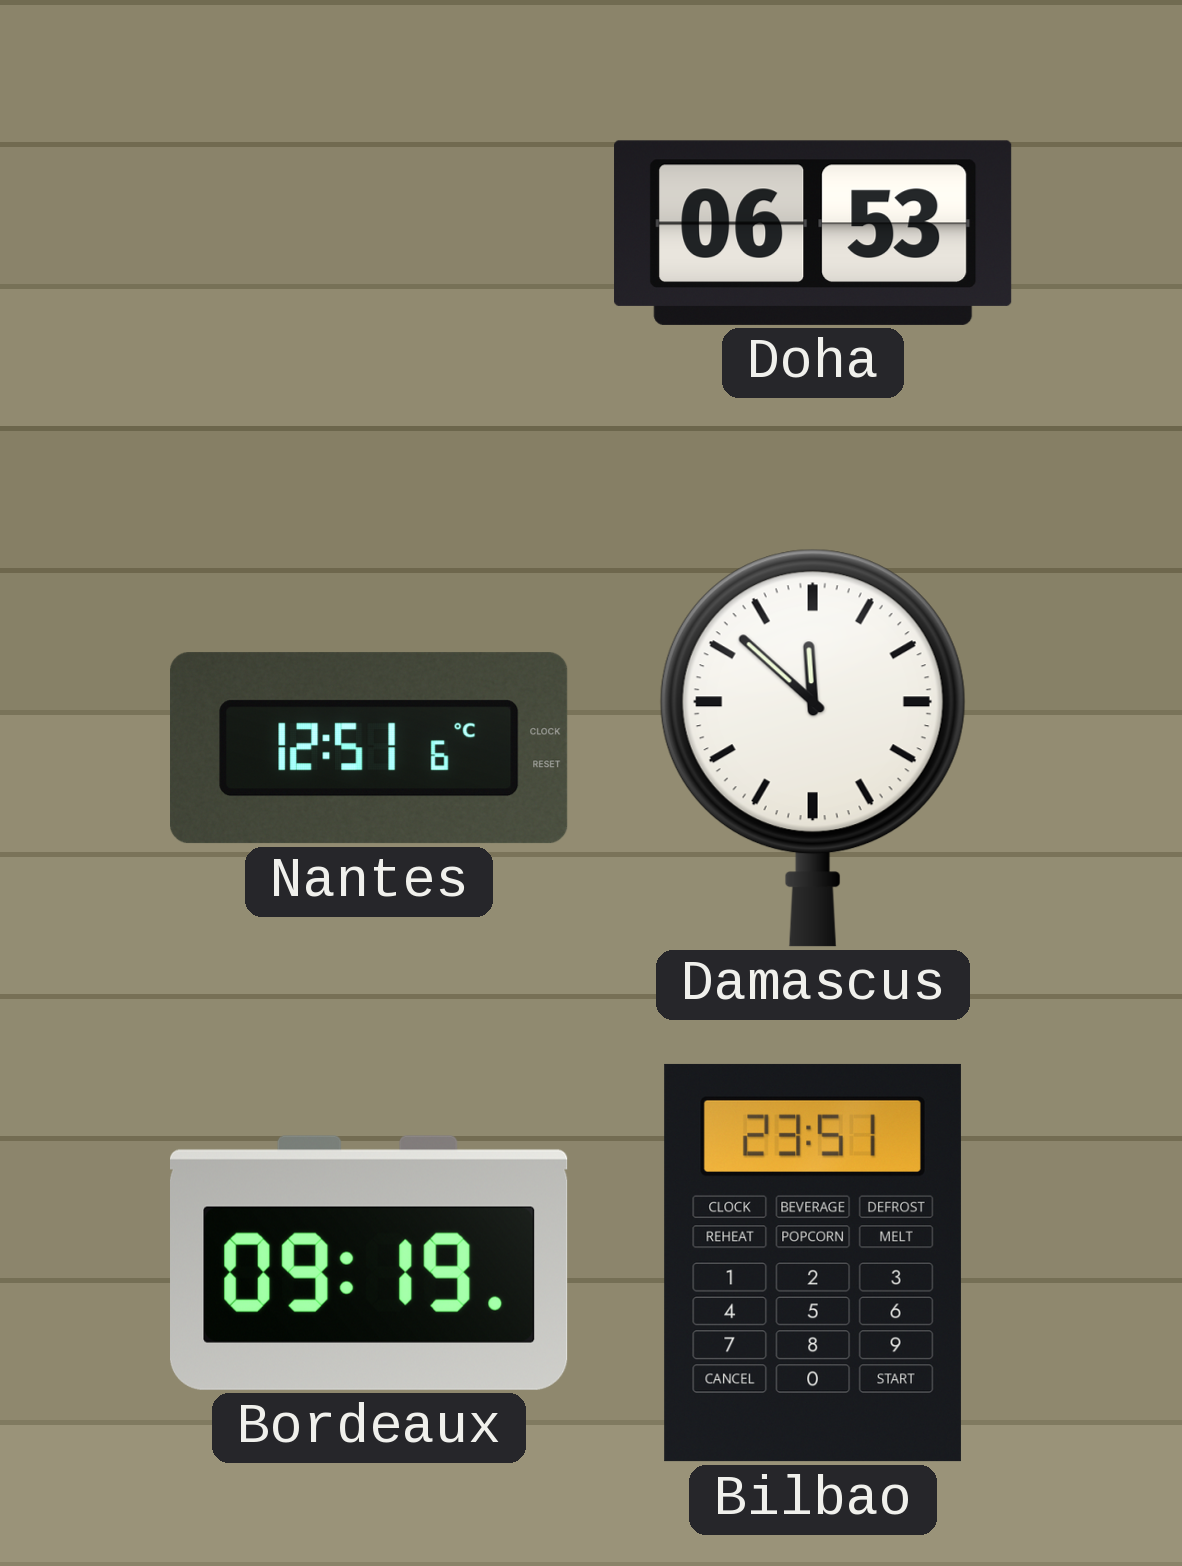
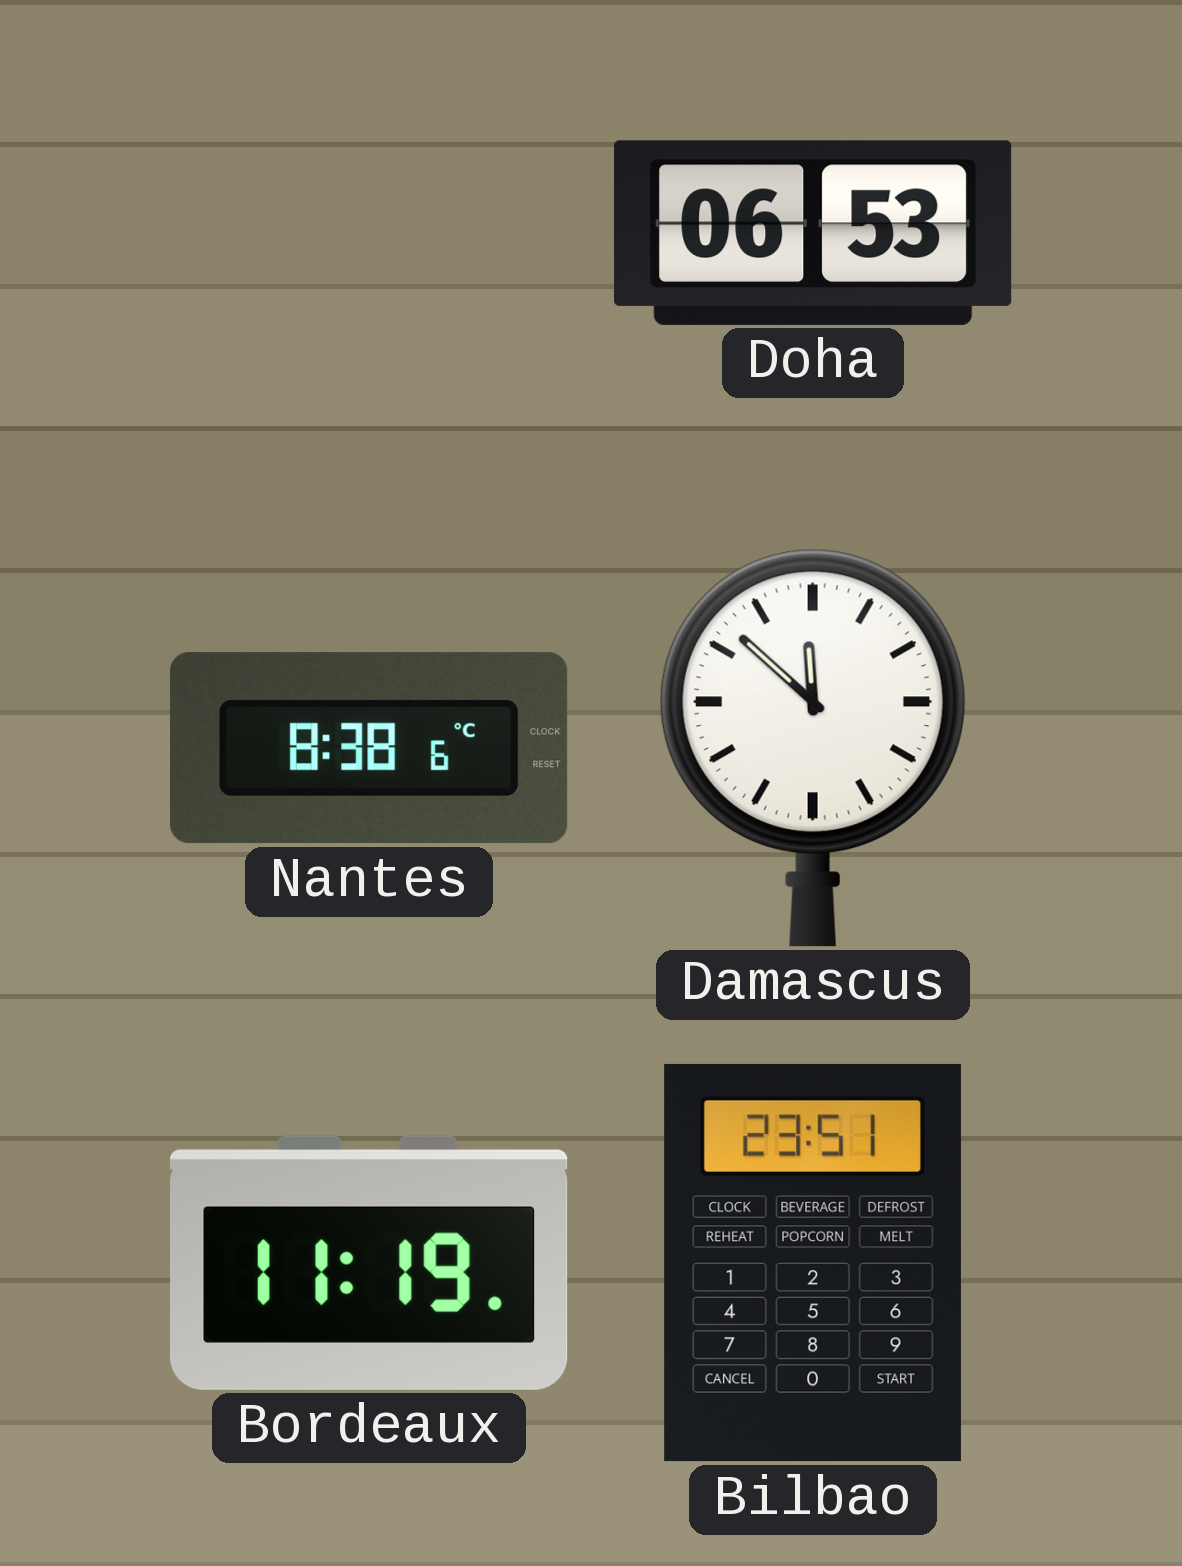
Nantes: 12:51 -> 8:38 (369, 748)
Bordeaux: 09:19 -> 11:19 (370, 1263)
